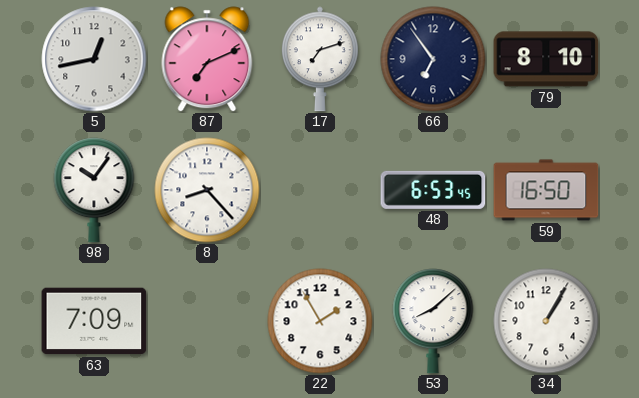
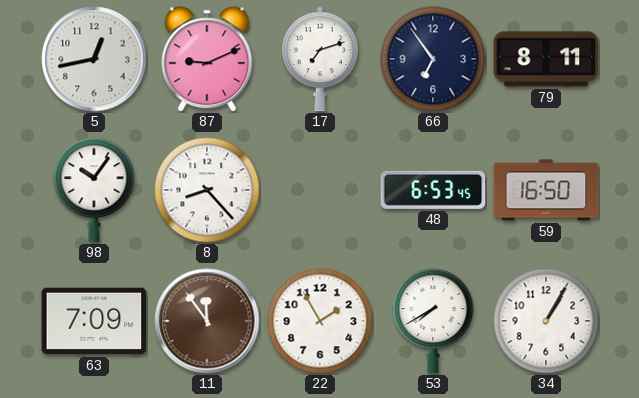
87: 7:11 -> 9:11 (207, 59)
79: 8:10 -> 8:11 (546, 59)
11: none -> 11:54 (207, 321)
53: 8:08 -> 7:40 (433, 321)
